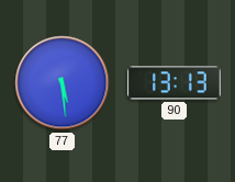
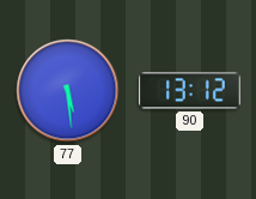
90: 13:13 -> 13:12 (189, 91)
